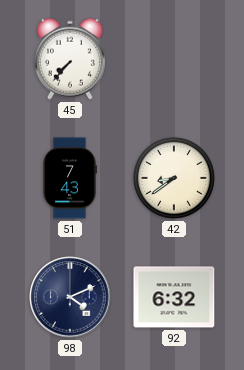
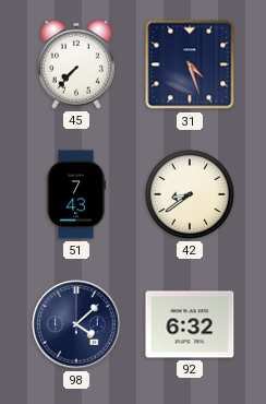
31: none -> 4:27 (190, 64)
98: 4:11 -> 4:08 (76, 324)
